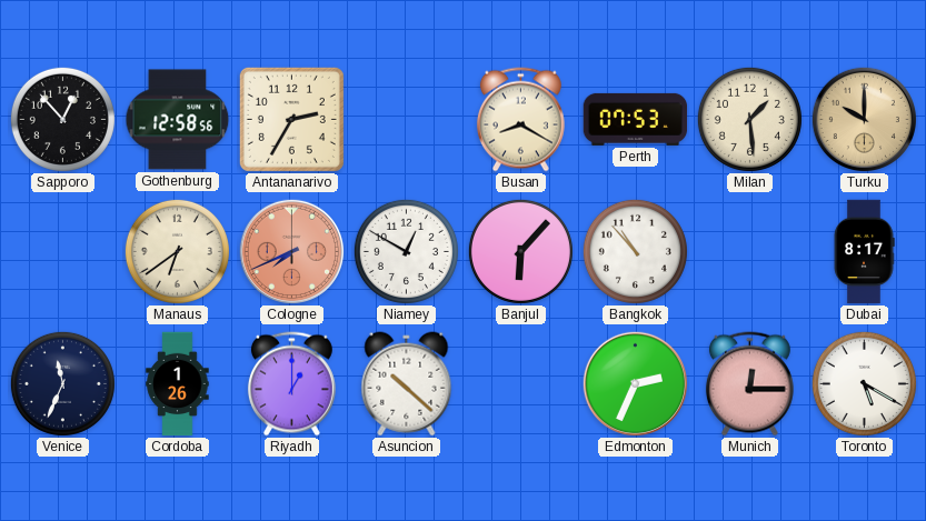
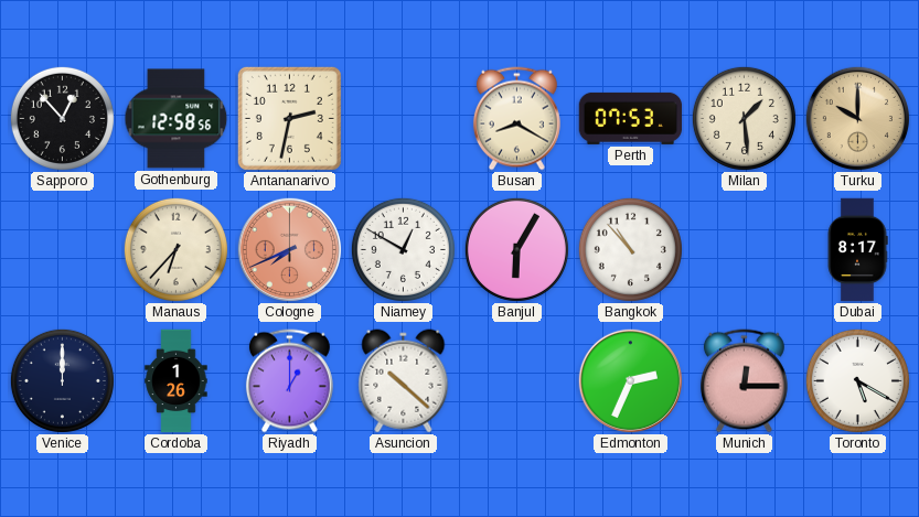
Antananarivo: 2:35 -> 2:32 (289, 118)
Manaus: 6:39 -> 6:37 (175, 249)
Banjul: 6:07 -> 6:05 (516, 249)
Venice: 11:34 -> 12:00 (62, 380)
